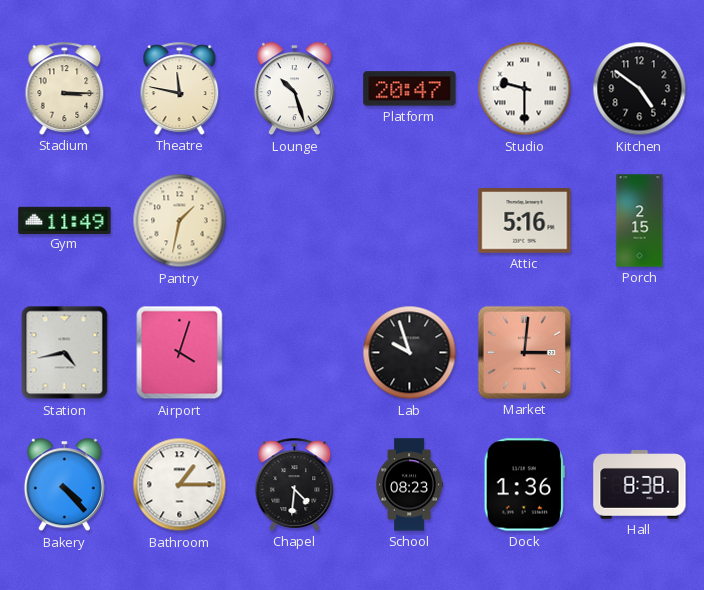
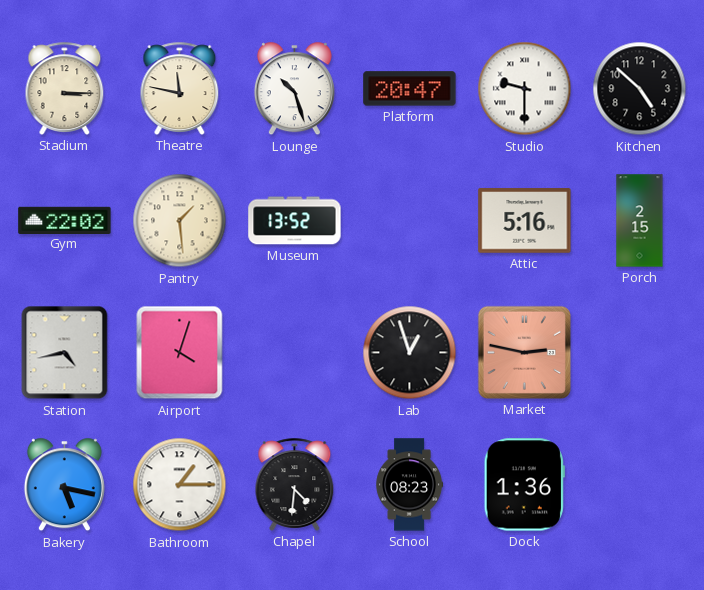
Kitchen: 4:51 -> 4:52 (640, 89)
Gym: 11:49 -> 22:02 (65, 220)
Pantry: 1:32 -> 1:29 (180, 221)
Museum: none -> 13:52 (295, 221)
Lab: 9:57 -> 12:57 (410, 353)
Market: 3:01 -> 2:47 (524, 352)
Bakery: 4:23 -> 5:17 (64, 485)
Hall: 8:38 -> none (640, 485)
